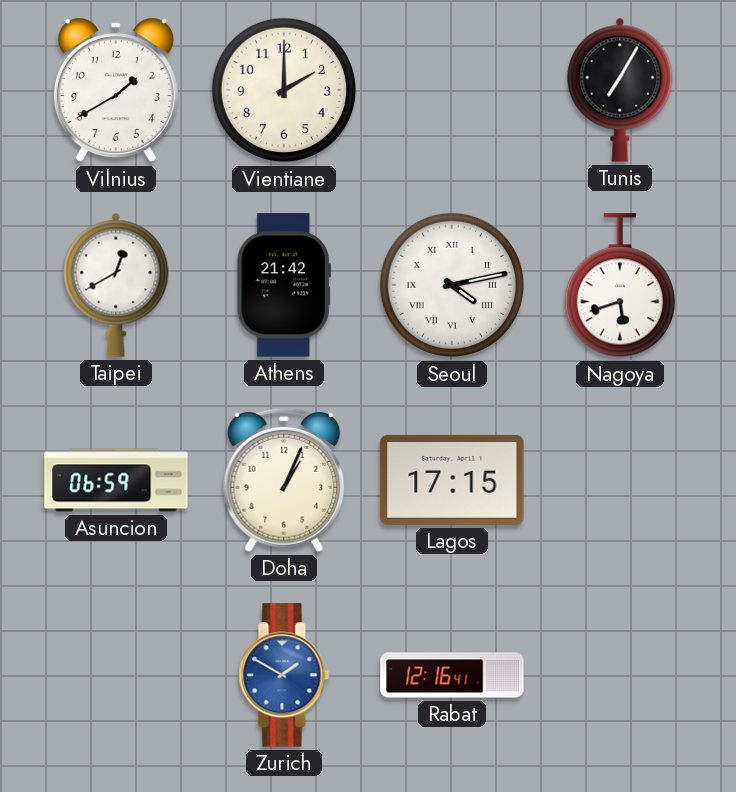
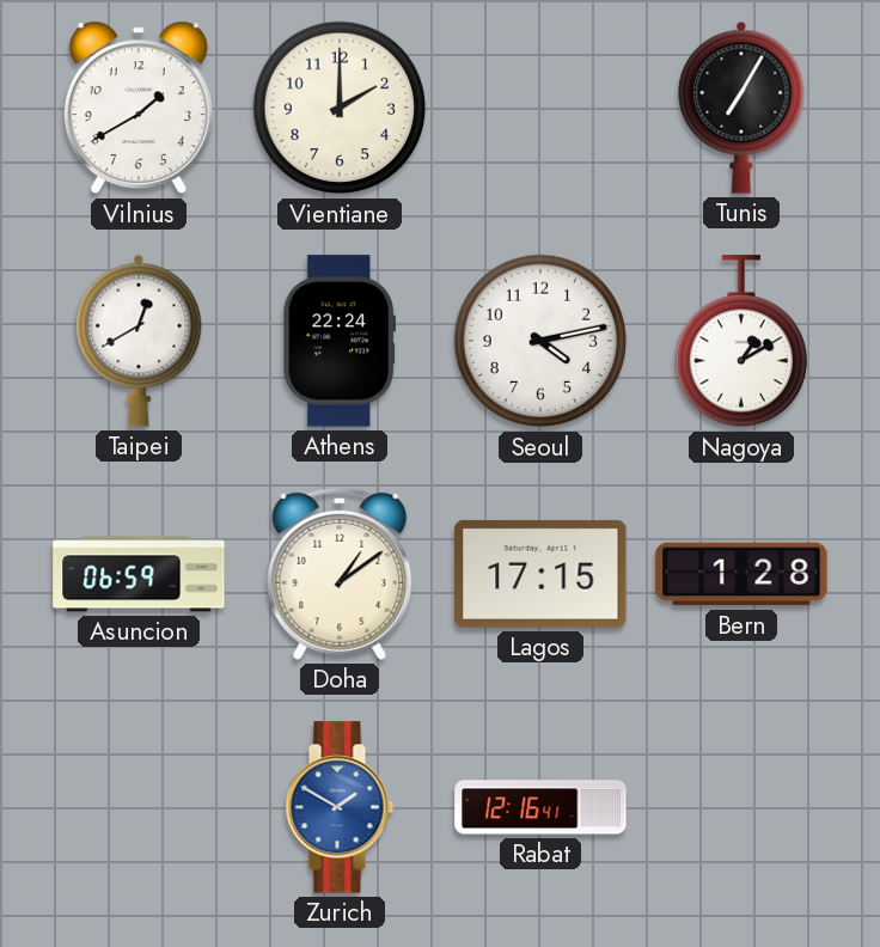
Athens: 21:42 -> 22:24 (340, 341)
Seoul numerals: Roman -> Arabic (540, 341)
Nagoya: 5:42 -> 1:10 (740, 342)
Doha: 1:04 -> 1:09 (340, 574)
Bern: none -> 1:28 (741, 574)
